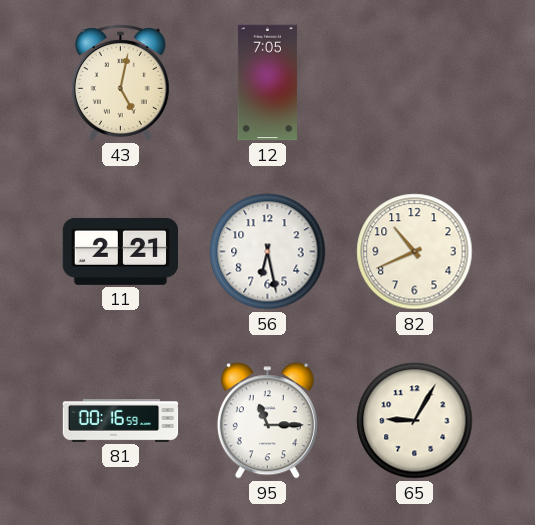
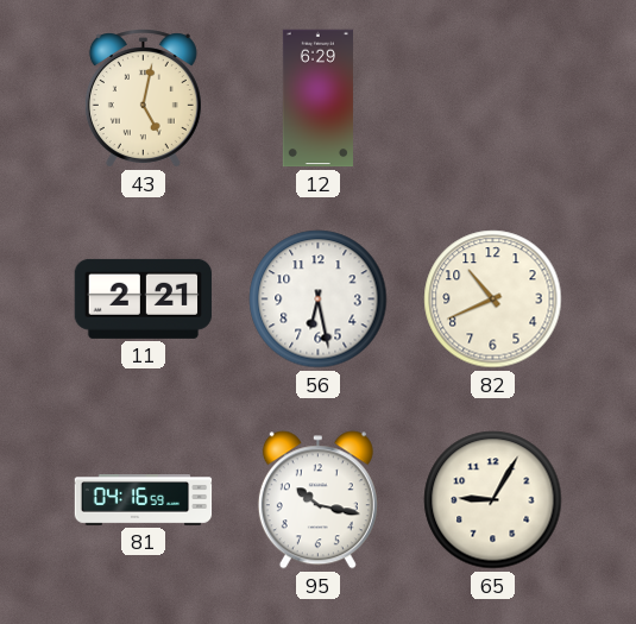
12: 7:05 -> 6:29 (317, 99)
81: 00:16 -> 04:16 (144, 500)
95: 11:15 -> 10:17 (317, 500)
